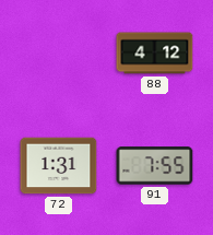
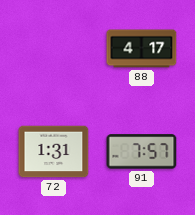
88: 4:12 -> 4:17 (142, 49)
91: 7:55 -> 7:57 (142, 152)
